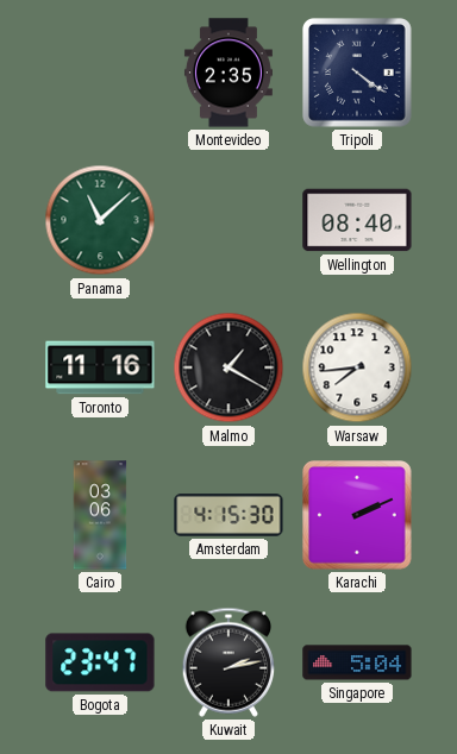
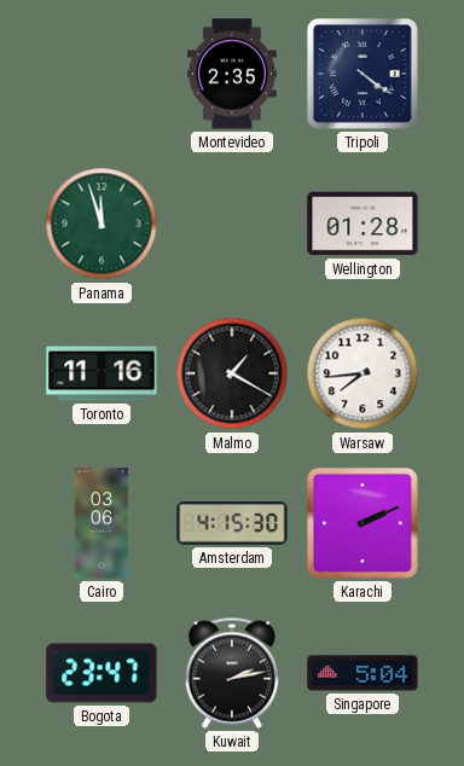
Panama: 11:08 -> 11:57 (101, 224)
Wellington: 08:40 -> 01:28 (362, 224)
